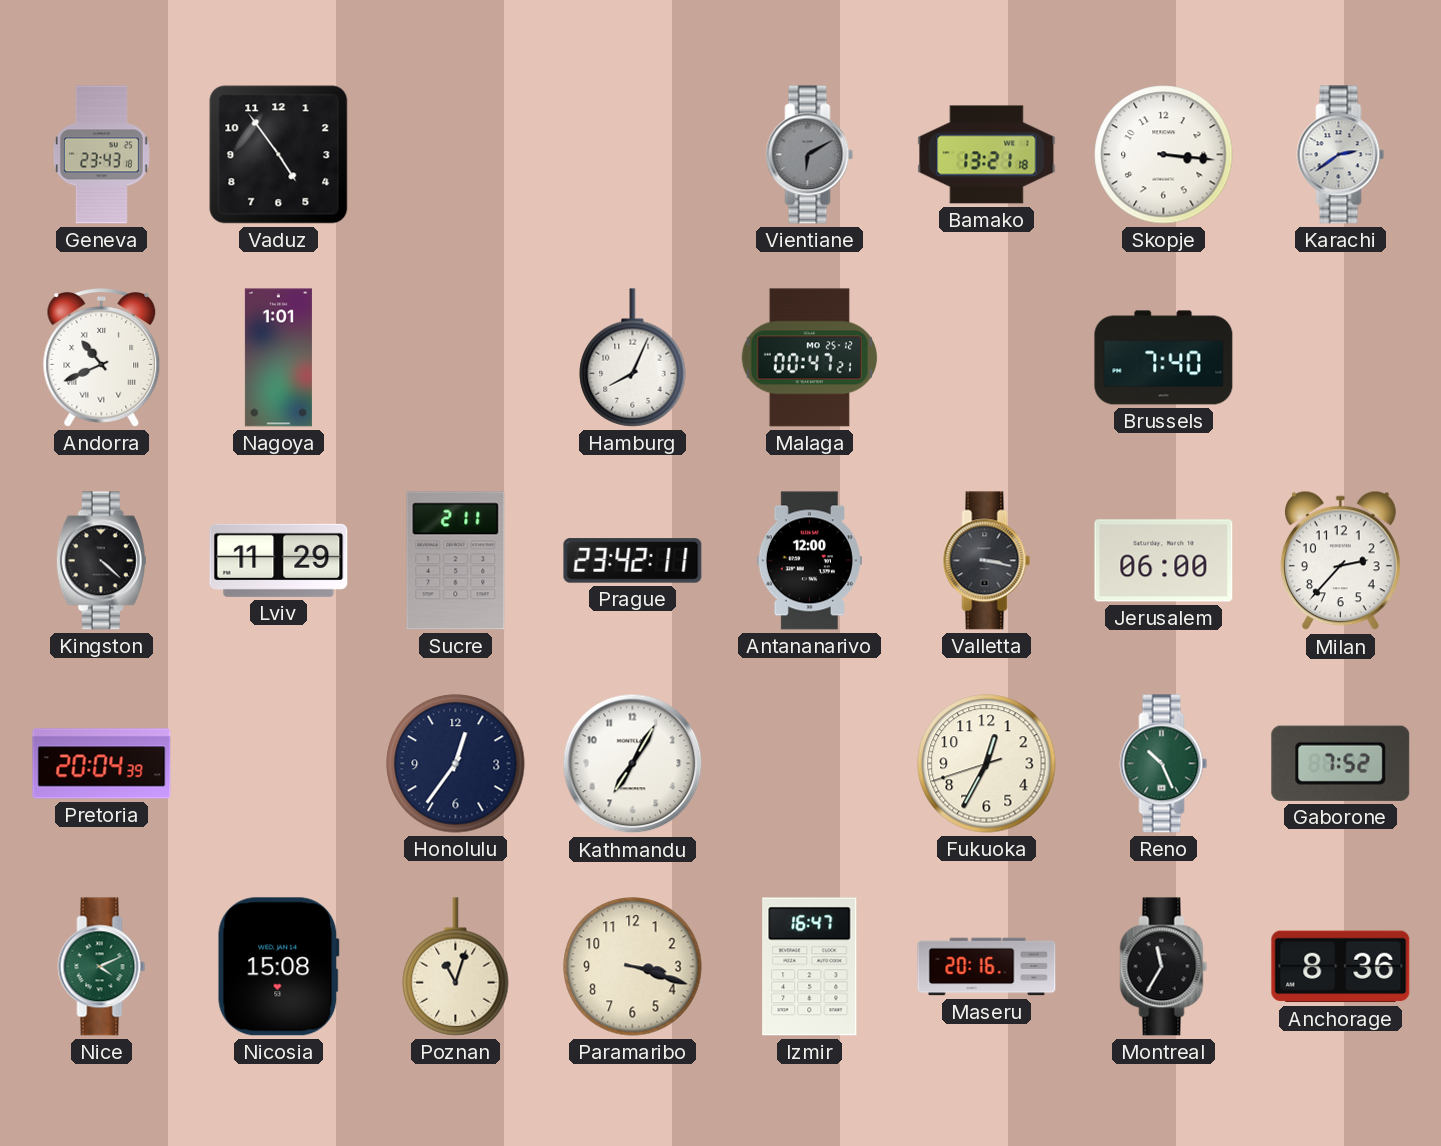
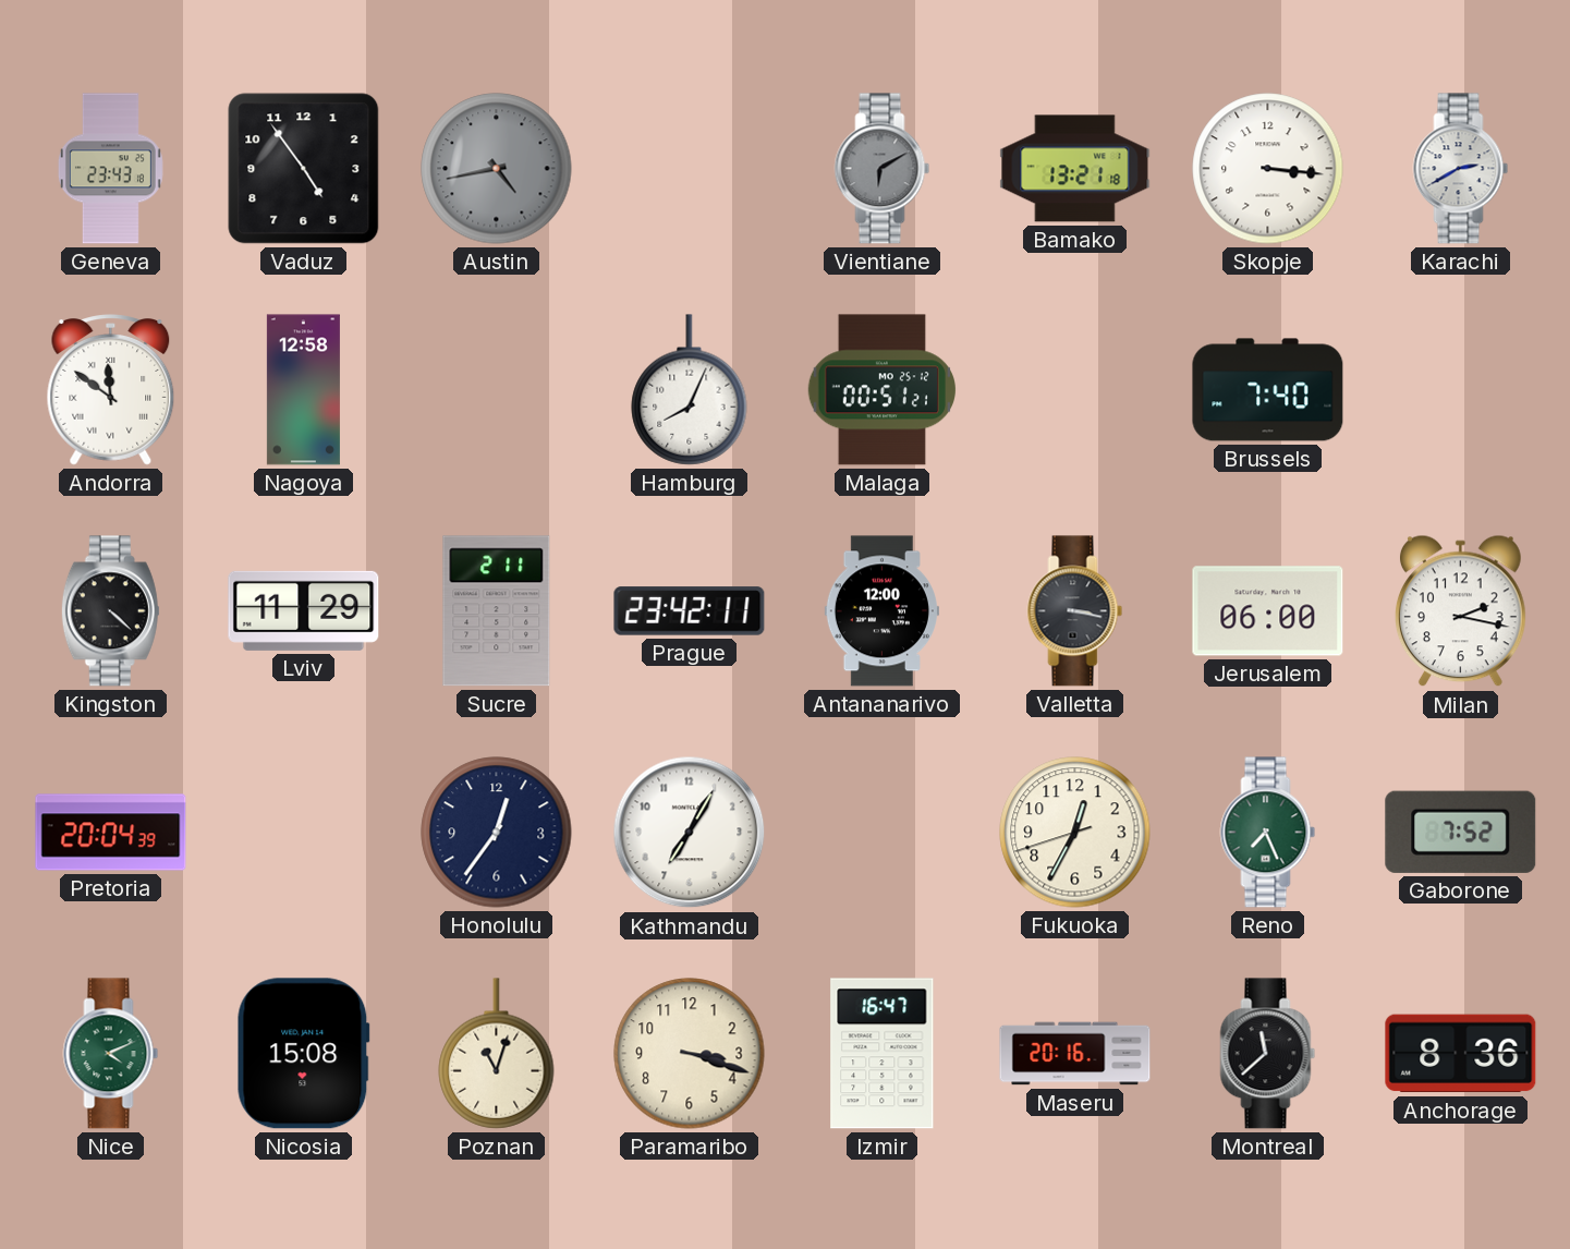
Austin: none -> 4:43 (497, 169)
Karachi: 2:39 -> 2:40 (1461, 169)
Andorra: 10:41 -> 11:51 (111, 390)
Nagoya: 1:01 -> 12:58 (303, 390)
Malaga: 00:47 -> 00:51 (881, 390)
Milan: 2:37 -> 2:17 (1460, 611)
Reno: 10:26 -> 7:26 (1268, 833)
Montreal: 11:35 -> 11:38 (1268, 1054)
